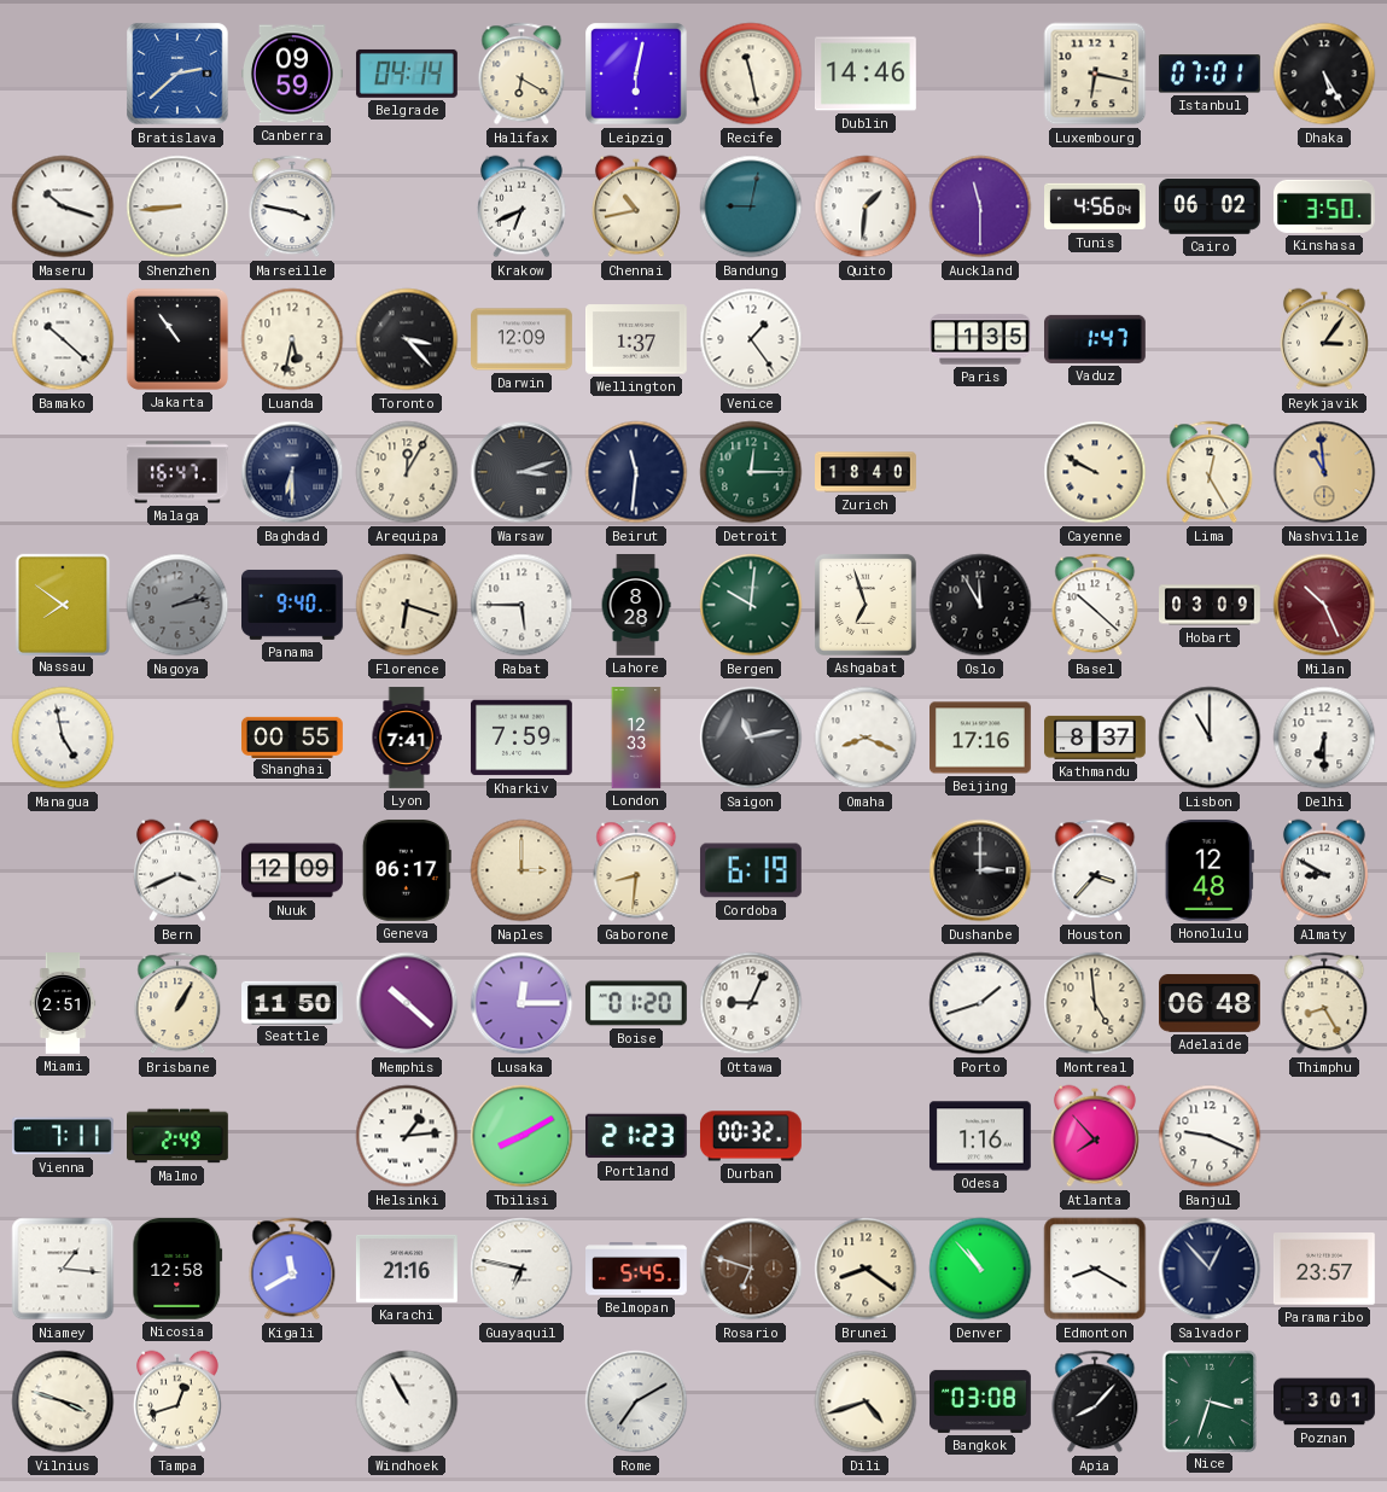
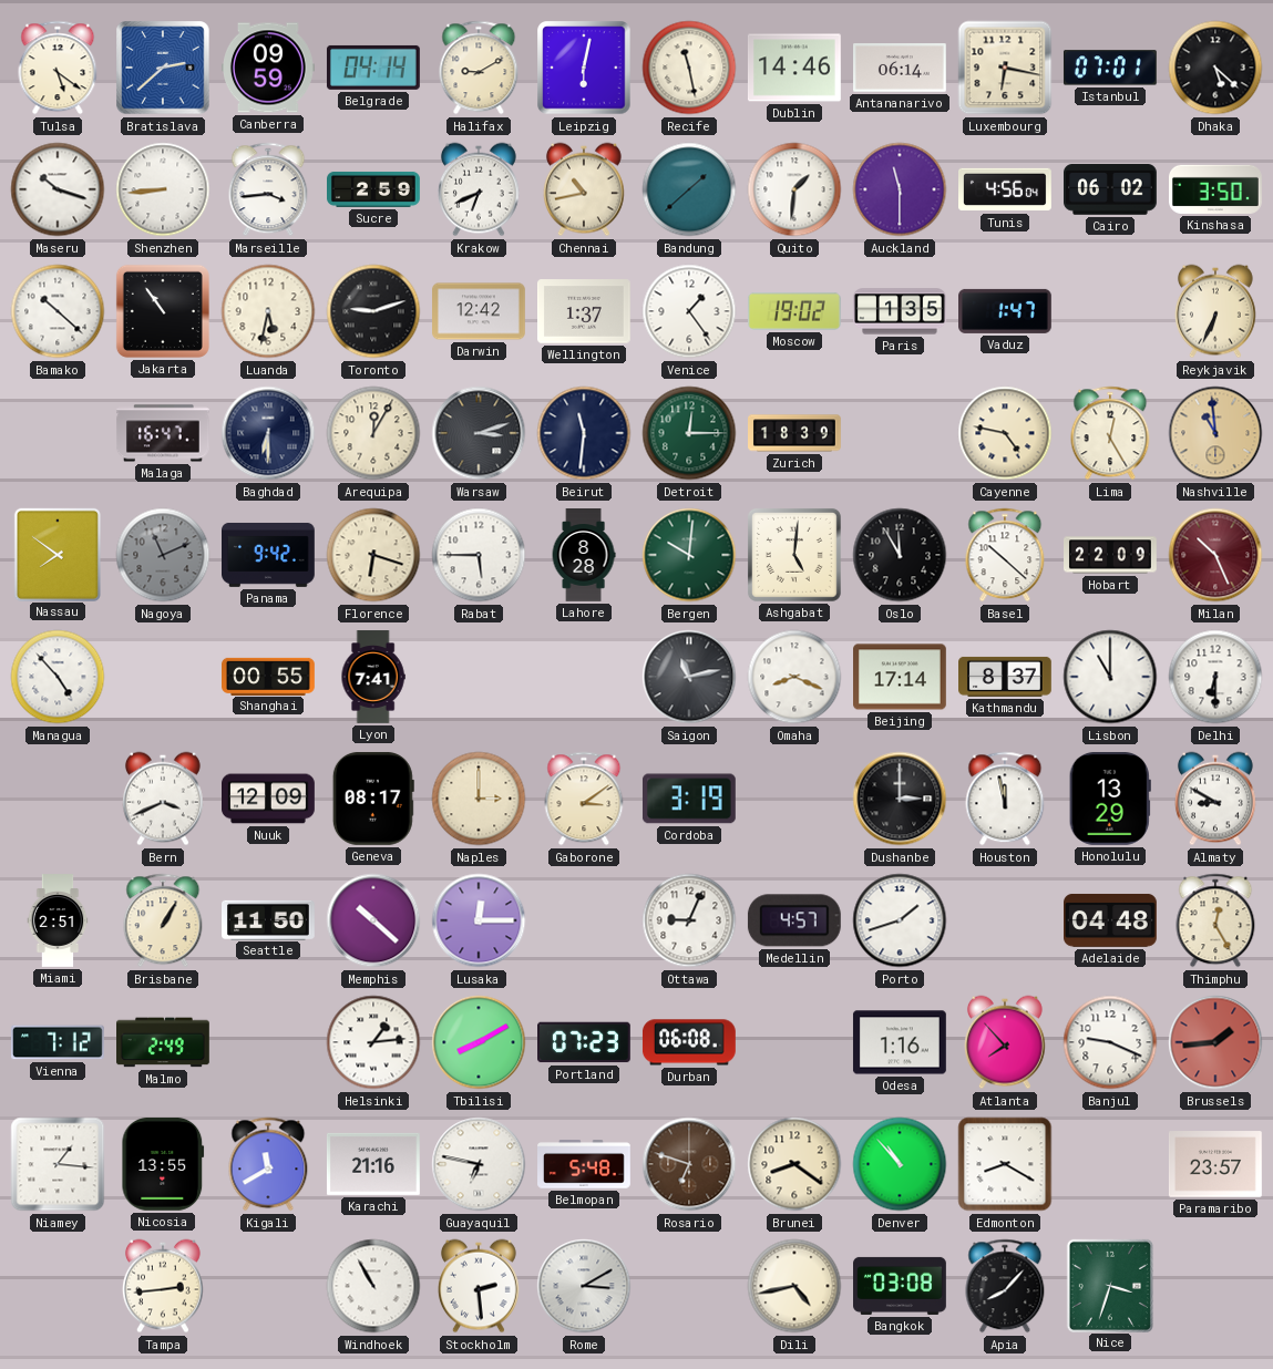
Tulsa: none -> 5:21 (58, 68)
Halifax: 6:20 -> 9:10 (479, 68)
Antananarivo: none -> 06:14 (901, 68)
Dhaka: 5:25 -> 5:22 (1215, 68)
Marseille: 3:47 -> 3:44 (268, 189)
Sucre: none -> 2:59 (374, 189)
Bandung: 9:02 -> 1:38 (689, 189)
Toronto: 3:23 -> 9:12 (373, 311)
Darwin: 12:09 -> 12:42 (480, 311)
Moscow: none -> 19:02 (795, 311)
Reykjavik: 3:06 -> 6:34 (1215, 311)
Zurich: 18:40 -> 18:39 (794, 433)
Cayenne: 9:50 -> 4:47 (1005, 433)
Nagoya: 2:13 -> 11:11 (163, 555)
Panama: 9:40 -> 9:42 (269, 555)
Ashgabat: 6:57 -> 5:01 (794, 555)
Hobart: 03:09 -> 22:09 (1111, 555)
Managua: 4:58 -> 4:53 (58, 677)
Kharkiv: 7:59 -> none (521, 738)
London: 12:33 -> none (636, 738)
Beijing: 17:16 -> 17:14 (901, 677)
Geneva: 06:17 -> 08:17 (373, 799)
Gaborone: 8:31 -> 3:09 (584, 799)
Cordoba: 6:19 -> 3:19 (689, 799)
Houston: 3:37 -> 11:58 (1005, 799)
Honolulu: 12:48 -> 13:29 (1110, 799)
Boise: 01:20 -> none (636, 1003)
Medellin: none -> 4:57 (794, 920)
Montreal: 4:59 -> none (1095, 1003)
Adelaide: 06:48 -> 04:48 (1111, 920)
Thimphu: 8:25 -> 12:25 (1215, 920)
Vienna: 7:11 -> 7:12 (59, 1042)
Portland: 21:23 -> 07:23 (585, 1042)
Durban: 00:32 -> 06:08 (689, 1042)
Brussels: none -> 1:44 (1215, 1042)
Nicosia: 12:58 -> 13:55 (163, 1164)
Belmopan: 5:45 -> 5:48 (585, 1164)
Salvador: 12:53 -> none (1210, 1269)
Vilnius: 3:48 -> none (63, 1401)
Tampa: 12:42 -> 2:44 (163, 1286)
Stockholm: none -> 2:29 (479, 1286)
Rome: 7:10 -> 3:10 (584, 1286)
Dili: 4:42 -> 4:43 (794, 1286)
Poznan: 3:01 -> none (1324, 1401)
